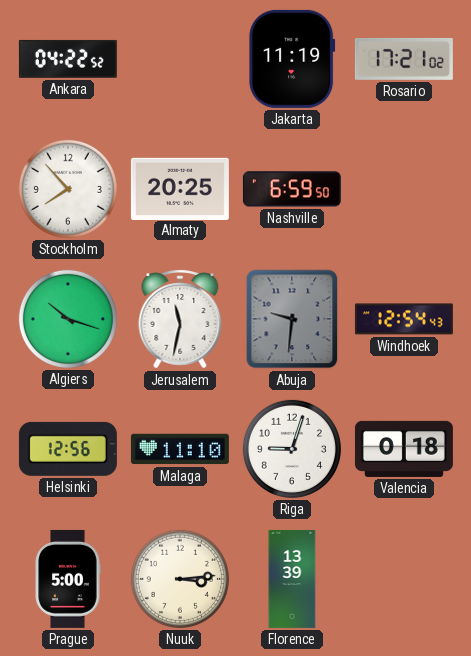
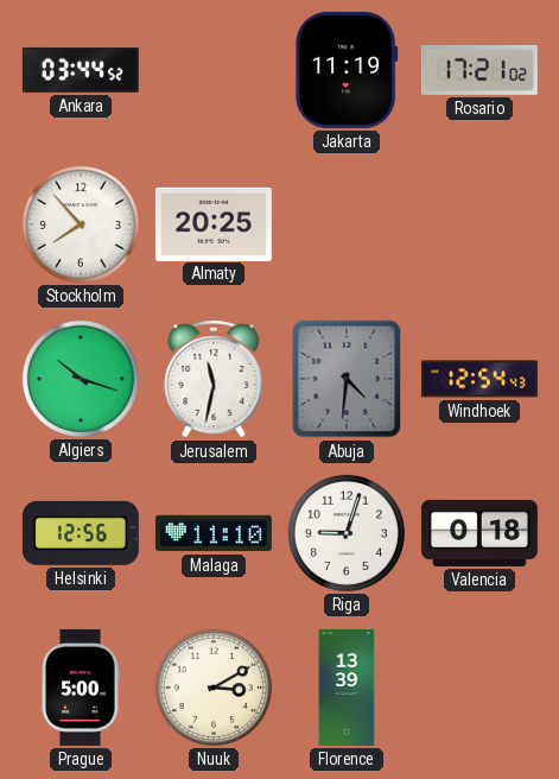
Ankara: 04:22 -> 03:44 (81, 70)
Nashville: 6:59 -> none (292, 189)
Abuja: 9:31 -> 4:31 (347, 379)
Nuuk: 3:14 -> 3:10 (214, 688)
